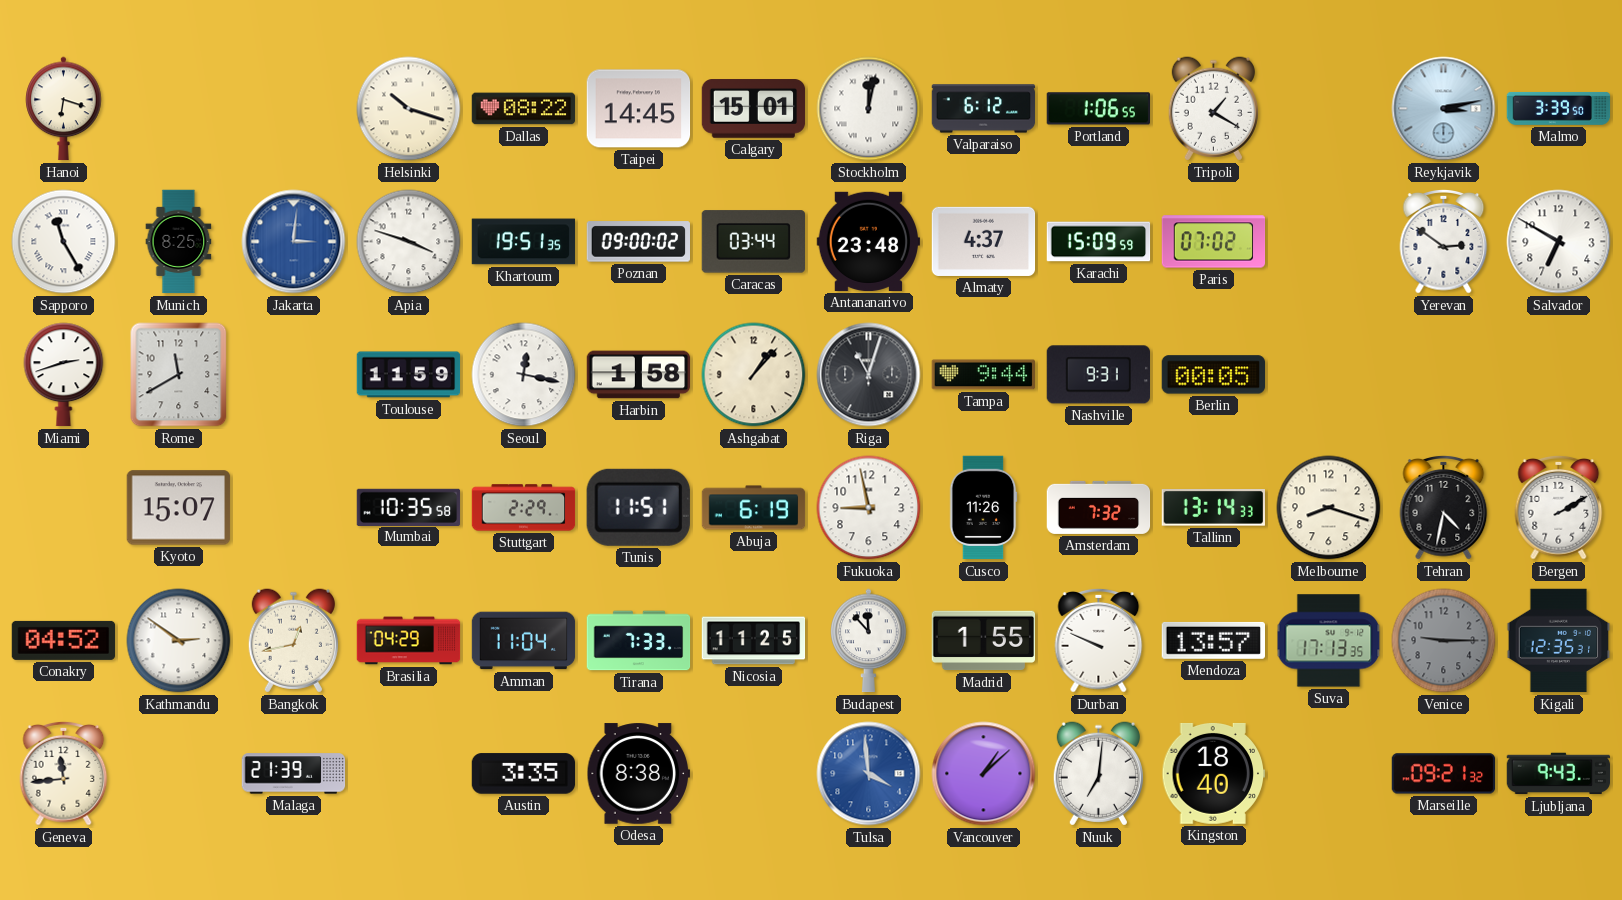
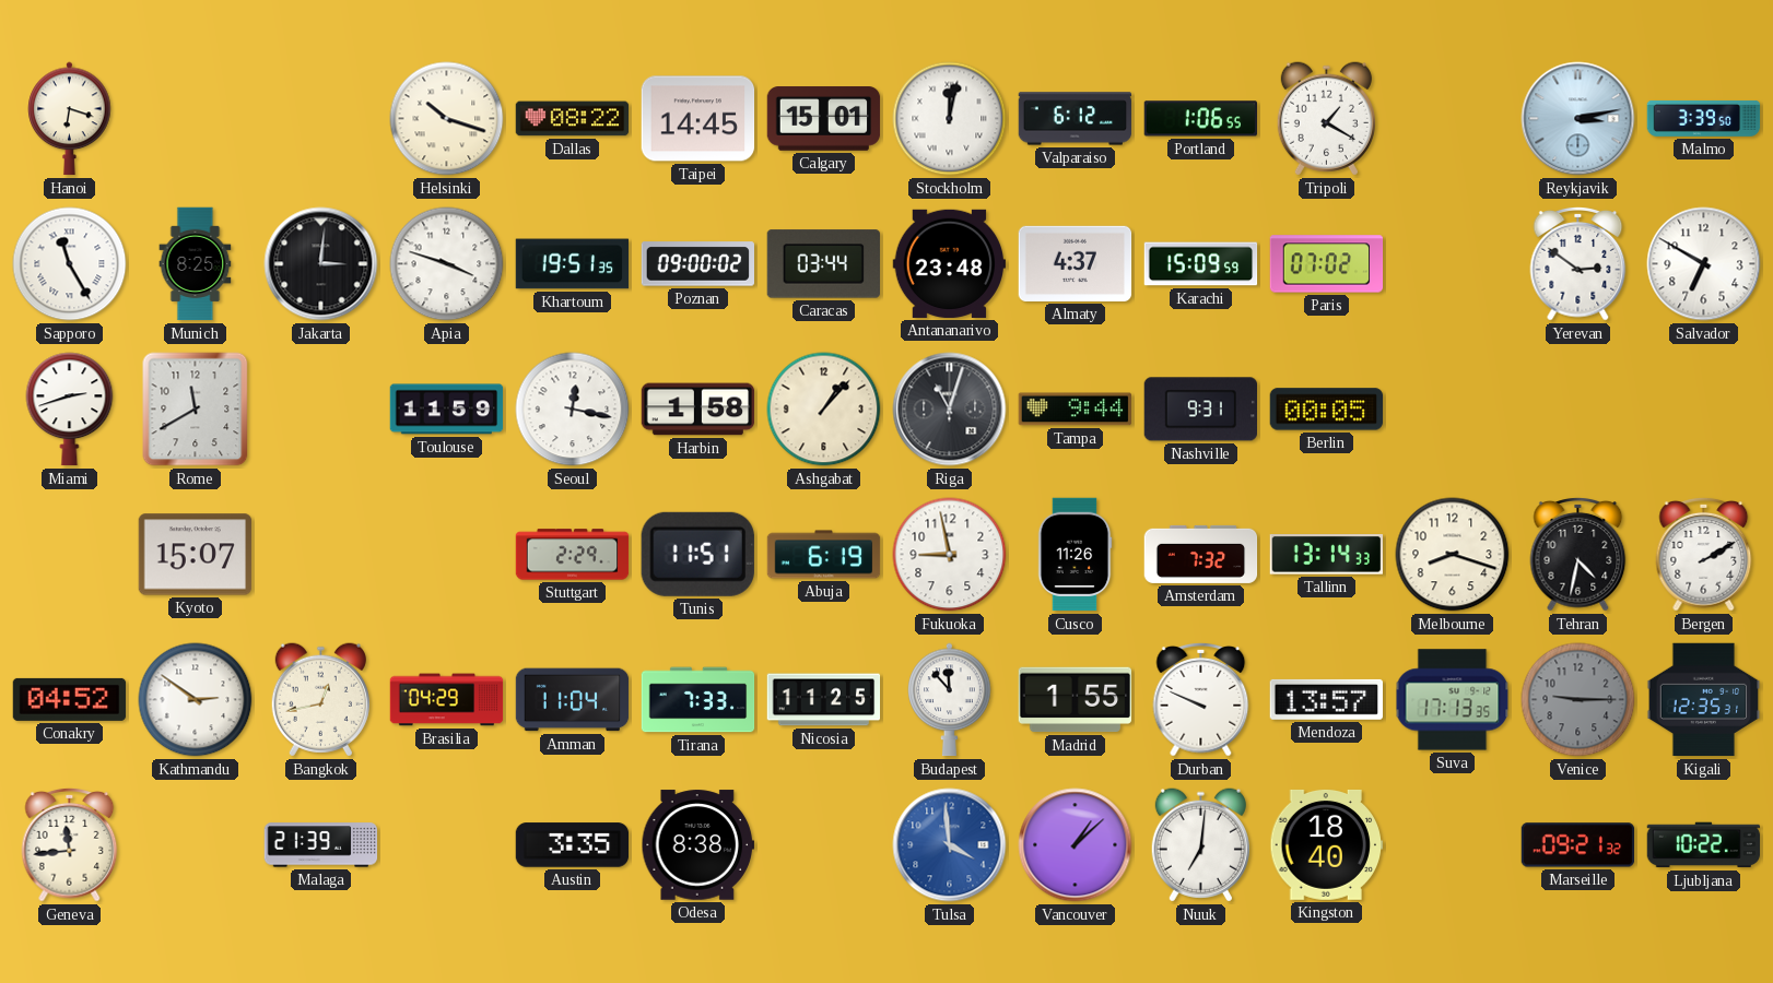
Jakarta dial: blue -> black (321, 264)
Mumbai: 10:35 -> none (409, 507)
Ljubljana: 9:43 -> 10:22 (1704, 845)
